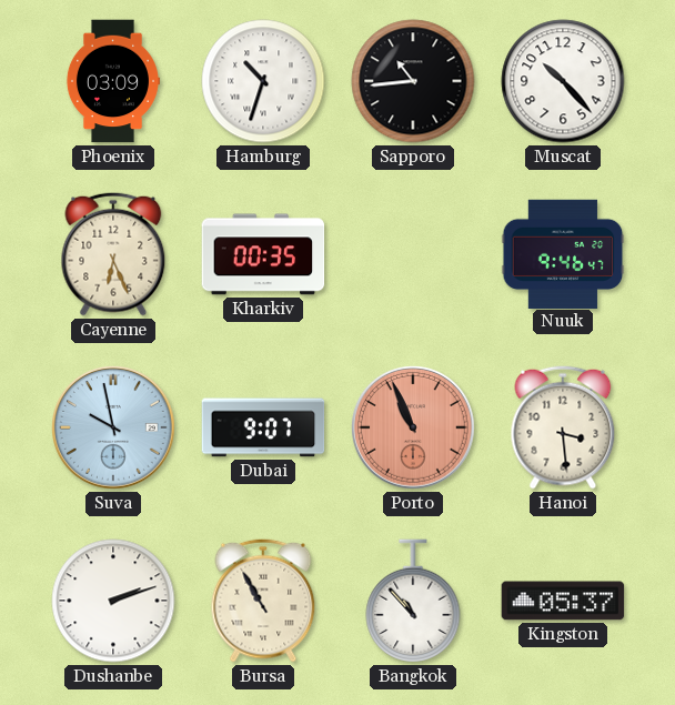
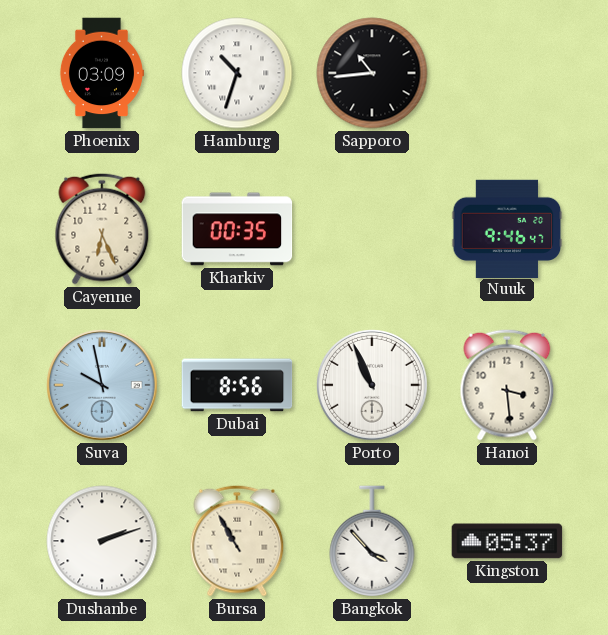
Muscat: 10:23 -> none (563, 81)
Dubai: 9:07 -> 8:56 (237, 385)
Porto dial: salmon -> white (373, 386)
Bangkok: 10:53 -> 3:53 (372, 541)
